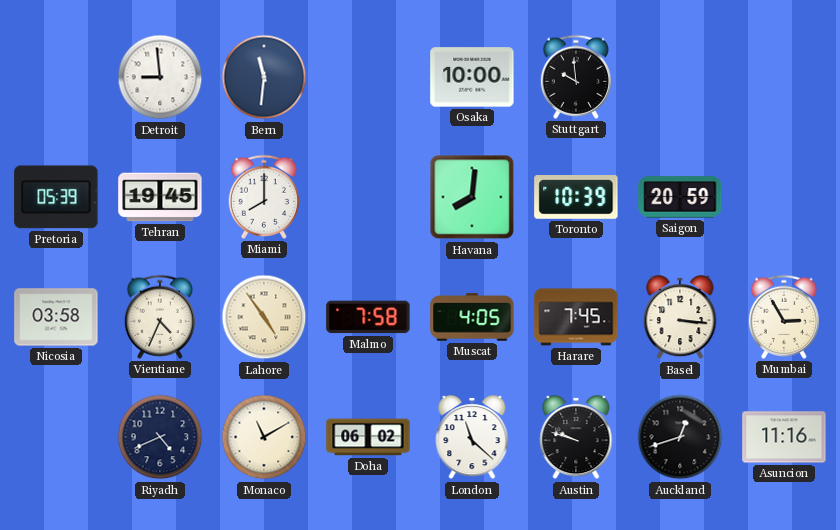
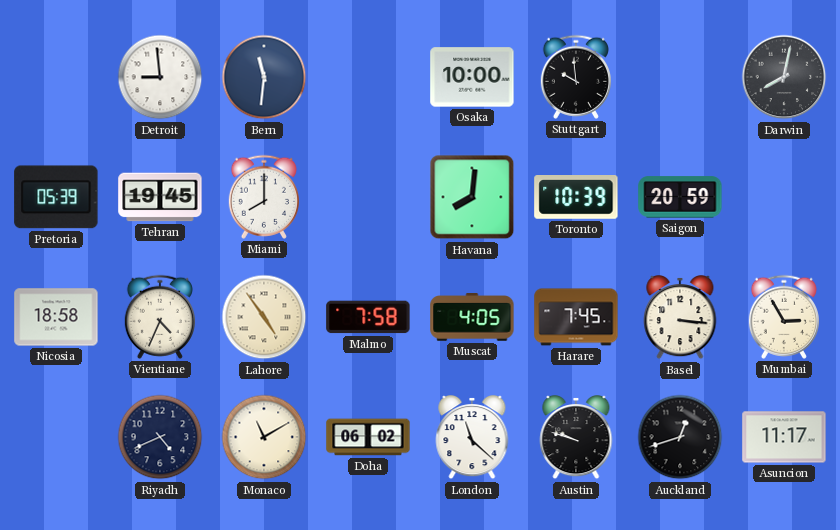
Darwin: none -> 8:02 (784, 77)
Nicosia: 03:58 -> 18:58 (56, 317)
Asuncion: 11:16 -> 11:17 (784, 437)
